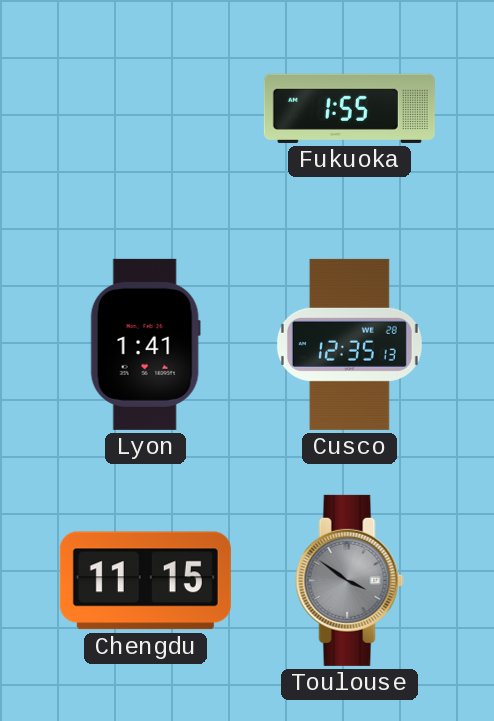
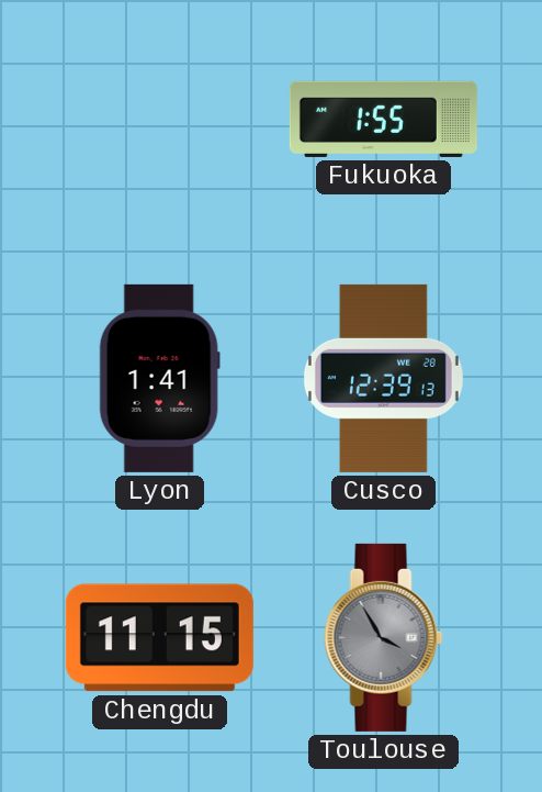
Cusco: 12:35 -> 12:39 (383, 378)
Toulouse: 3:51 -> 3:55 (384, 637)
